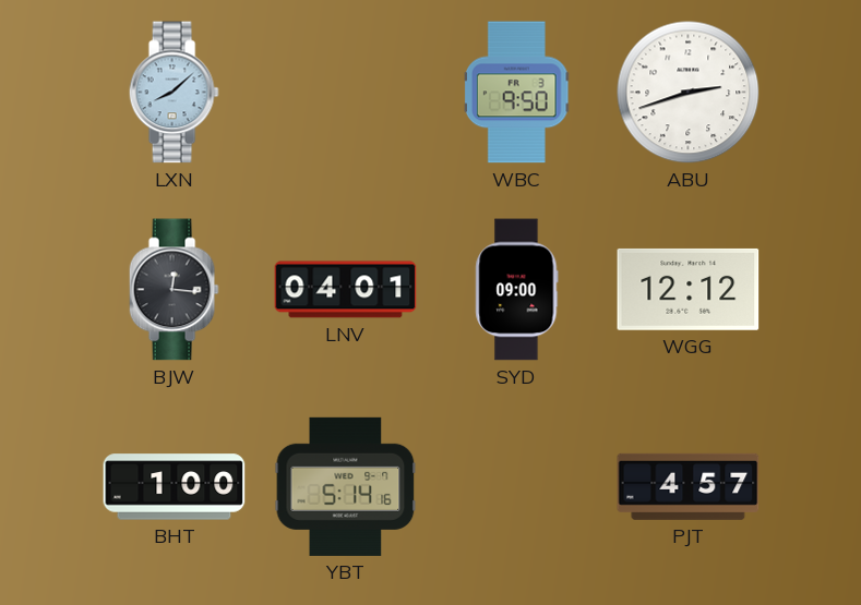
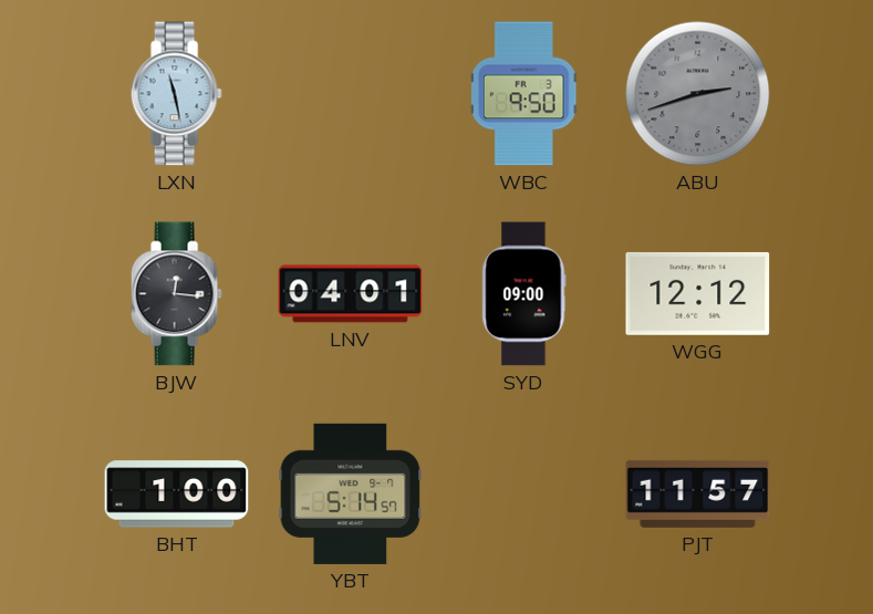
LXN: 8:08 -> 11:28 (176, 94)
ABU dial: white -> grey (698, 94)
YBT: 5:14:16 -> 5:14:57 (351, 493)
PJT: 4:57 -> 11:57 (698, 493)
